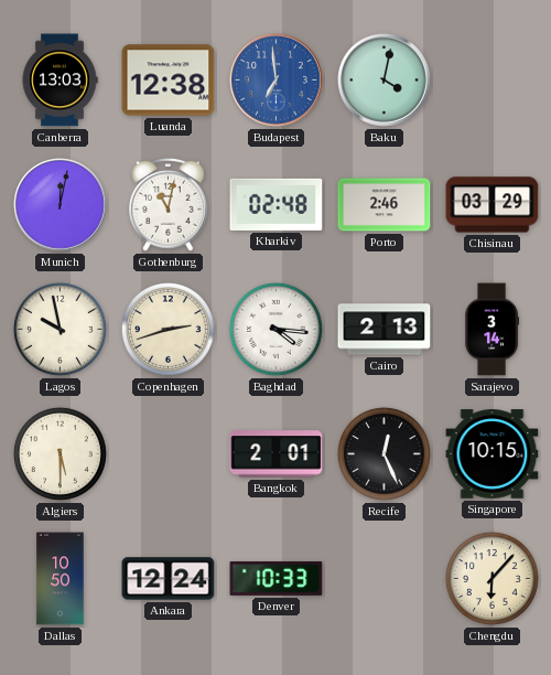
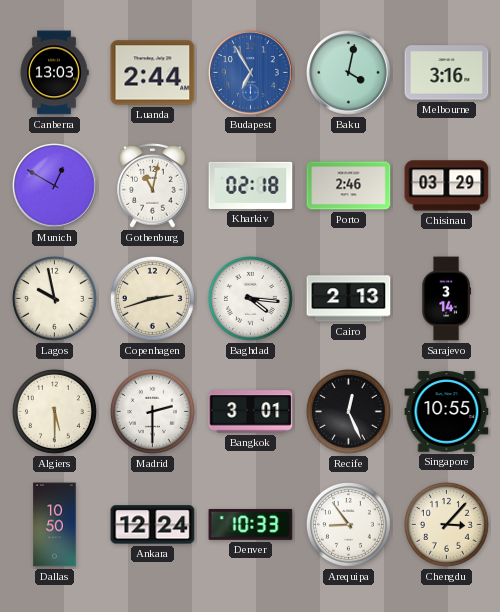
Luanda: 12:38 -> 2:44 (153, 73)
Budapest: 6:59 -> 6:55 (251, 73)
Melbourne: none -> 3:16 (447, 73)
Munich: 12:02 -> 12:50 (55, 186)
Kharkiv: 02:48 -> 02:18 (251, 185)
Madrid: none -> 2:30 (152, 411)
Bangkok: 2:01 -> 3:01 (251, 412)
Singapore: 10:15 -> 10:55 (447, 412)
Arequipa: none -> 8:54 (348, 524)
Chengdu: 6:07 -> 3:07 (446, 524)
